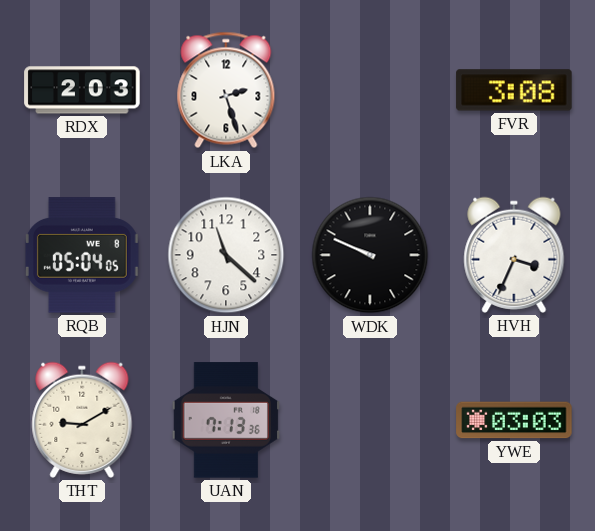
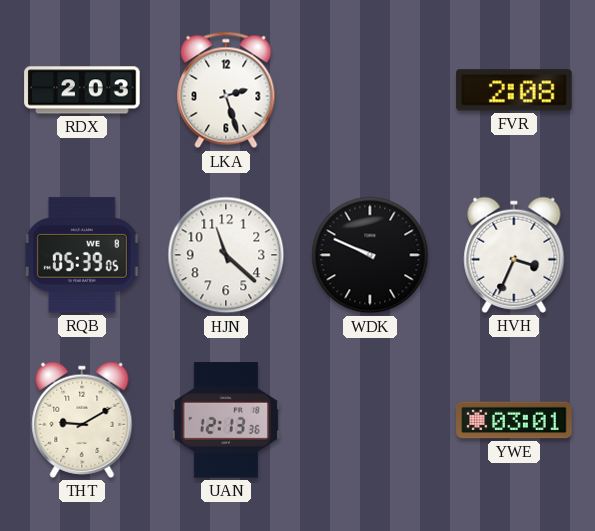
FVR: 3:08 -> 2:08 (514, 90)
RQB: 05:04 -> 05:39 (82, 255)
UAN: 7:13 -> 12:13 (225, 420)
YWE: 03:03 -> 03:01 (514, 420)
